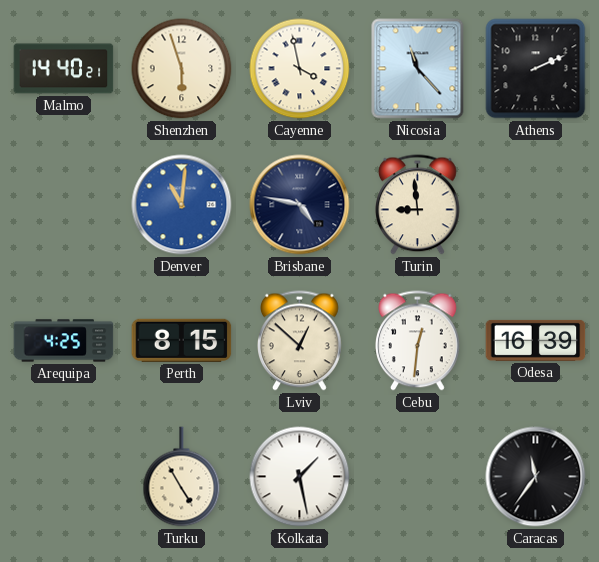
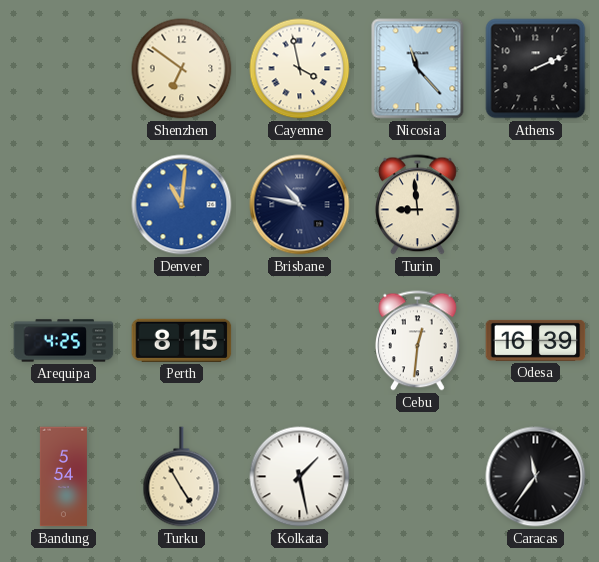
Malmo: 14:40 -> none (64, 69)
Shenzhen: 5:57 -> 6:51 (182, 69)
Brisbane: 4:47 -> 10:47 (300, 205)
Lviv: 12:52 -> none (300, 341)
Bandung: none -> 5:54 (63, 477)
